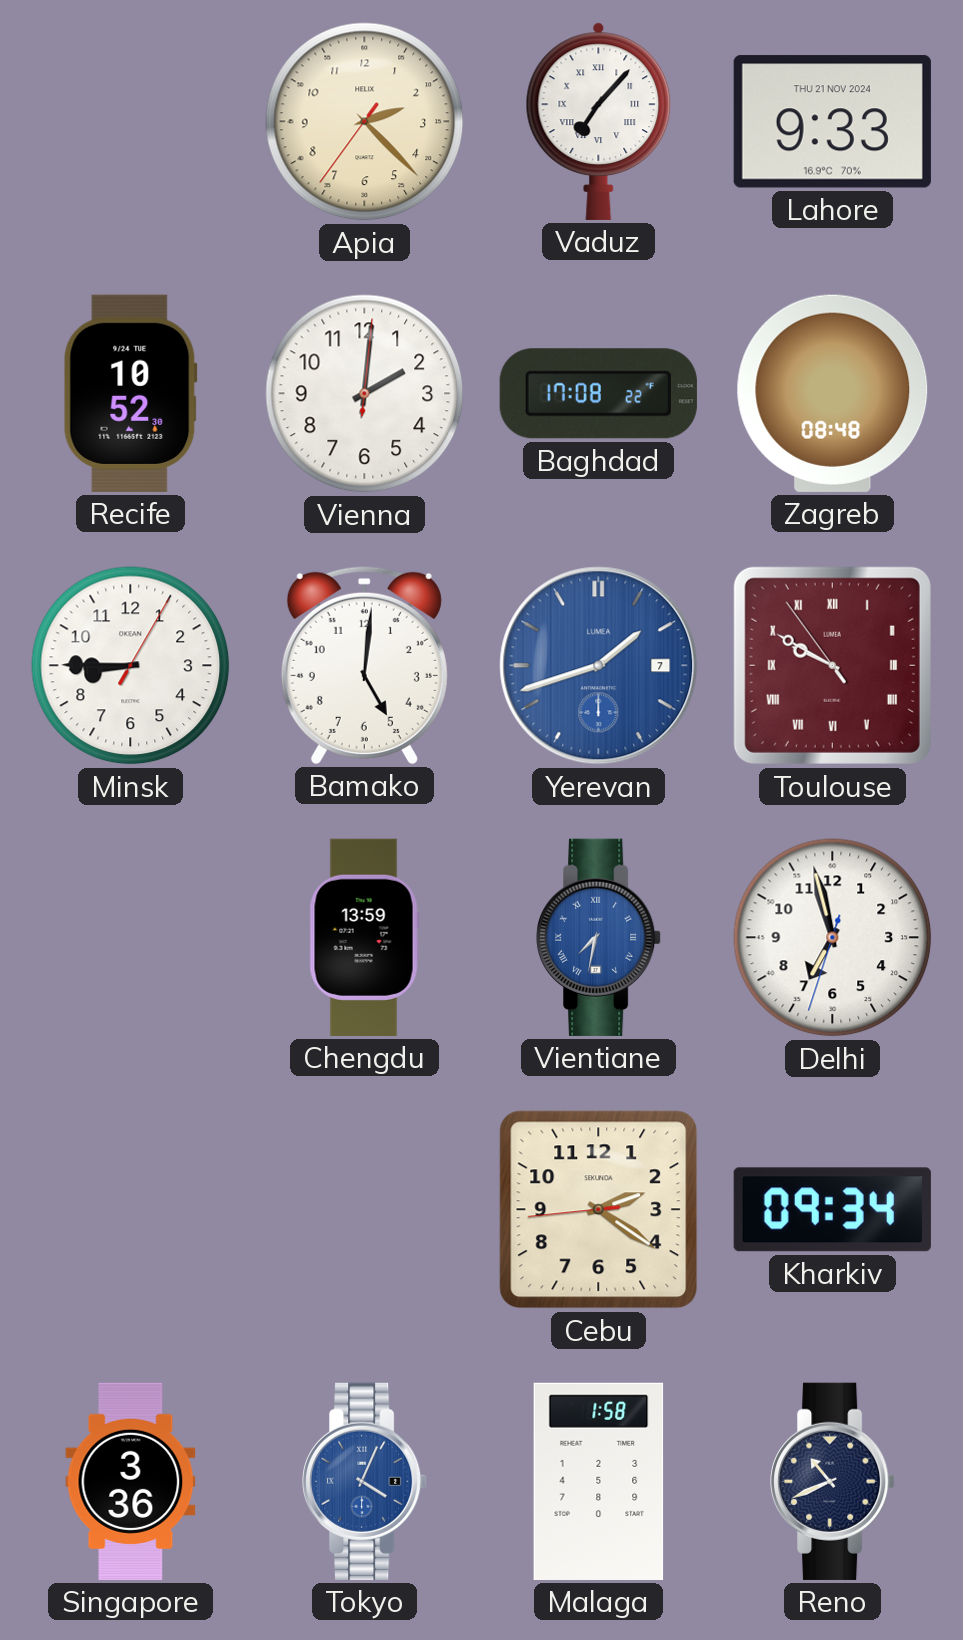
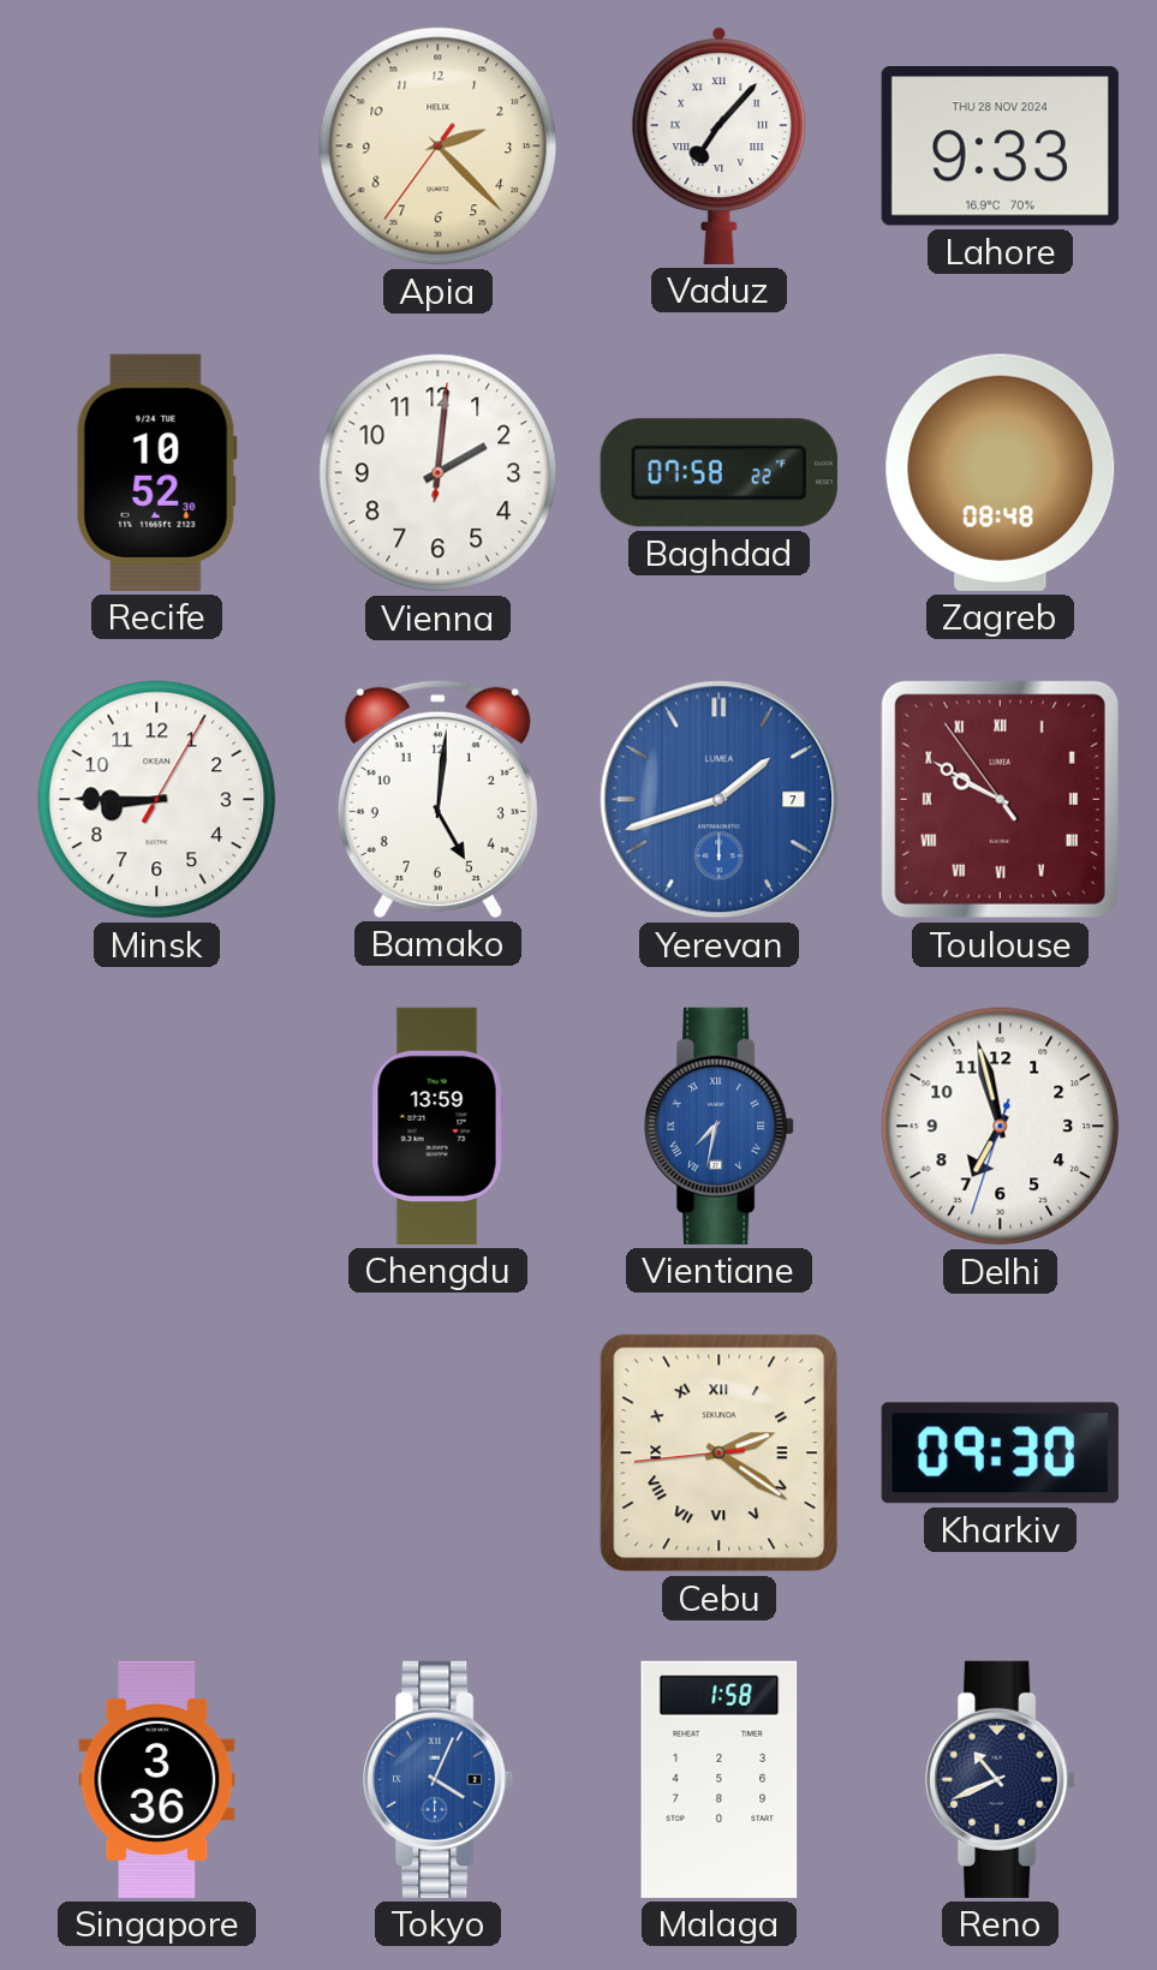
Lahore date: THU 21 NOV 2024 -> THU 28 NOV 2024 (1000, 147)
Baghdad: 17:08 -> 07:58 (718, 473)
Cebu numerals: Arabic -> Roman (720, 1453)
Kharkiv: 09:34 -> 09:30 (1000, 1453)
